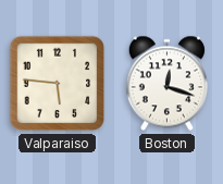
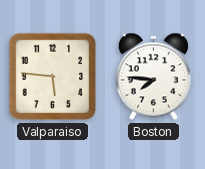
Boston: 12:18 -> 7:46 (153, 77)
